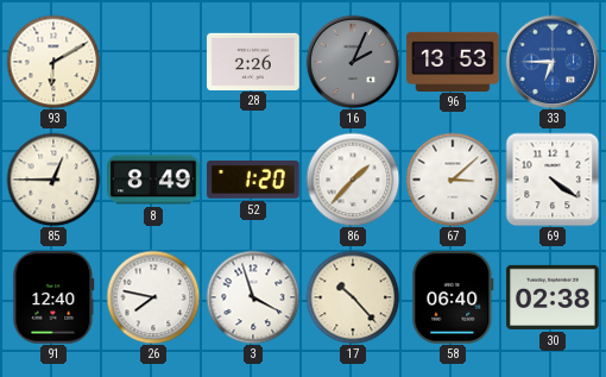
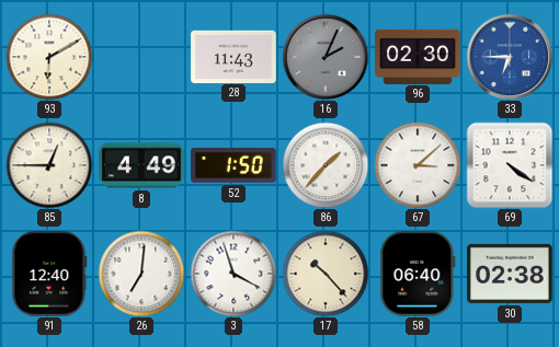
28: 2:26 -> 11:43 (233, 56)
96: 13:53 -> 02:30 (418, 56)
8: 8:49 -> 4:49 (141, 165)
52: 1:20 -> 1:50 (233, 165)
26: 7:47 -> 7:01 (141, 274)
